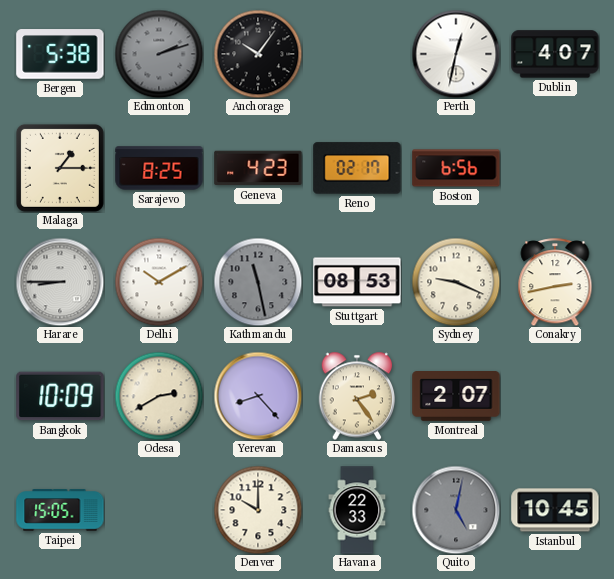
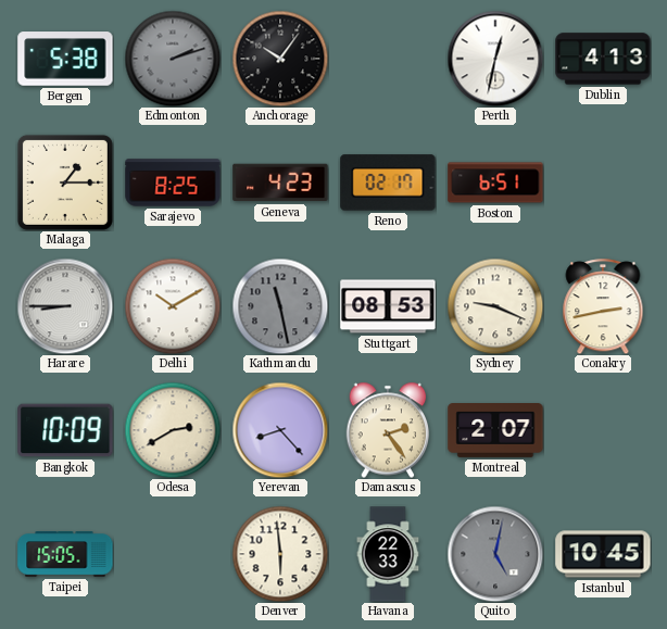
Dublin: 4:07 -> 4:13 (603, 59)
Boston: 6:56 -> 6:51 (495, 183)
Denver: 10:00 -> 5:59 (280, 554)
